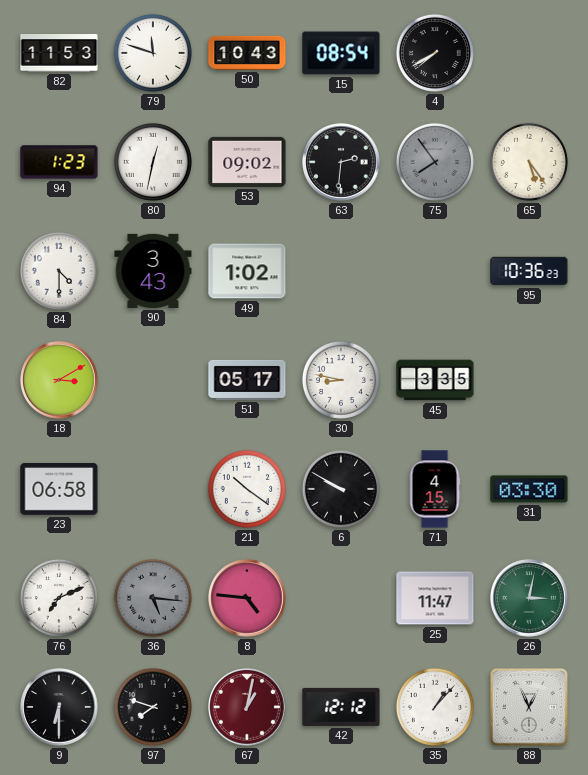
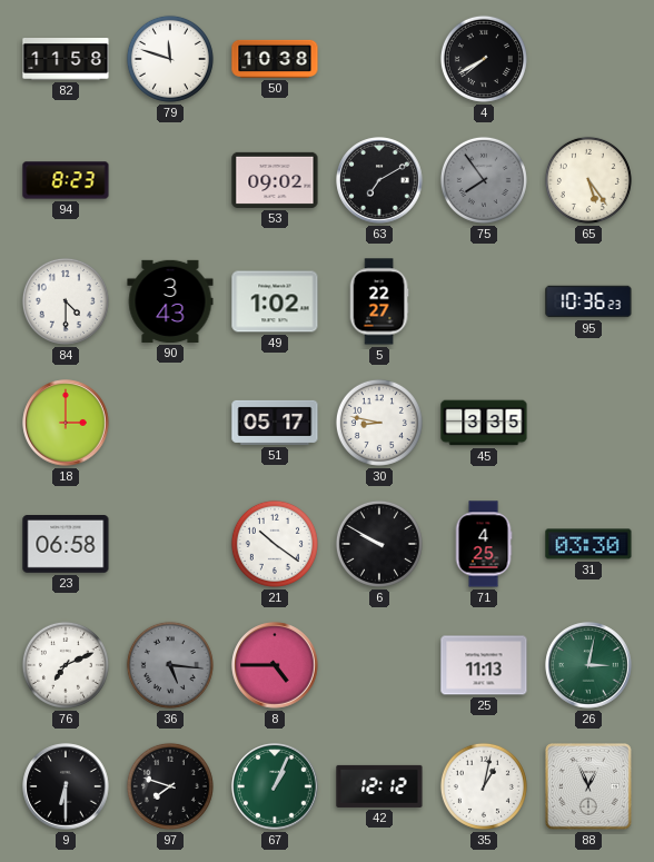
82: 11:53 -> 11:58 (66, 60)
50: 10:43 -> 10:38 (275, 59)
15: 08:54 -> none (341, 53)
94: 1:23 -> 8:23 (66, 180)
80: 12:32 -> none (153, 162)
63: 2:31 -> 7:10 (379, 180)
5: none -> 22:27 (379, 301)
18: 3:10 -> 3:00 (66, 423)
71: 4:15 -> 4:25 (484, 544)
8: 4:46 -> 4:45 (275, 665)
25: 11:47 -> 11:13 (484, 665)
67: 1:02 -> 1:04 (275, 786)
67 dial: burgundy -> green (275, 786)
35: 1:07 -> 1:02 (484, 786)
